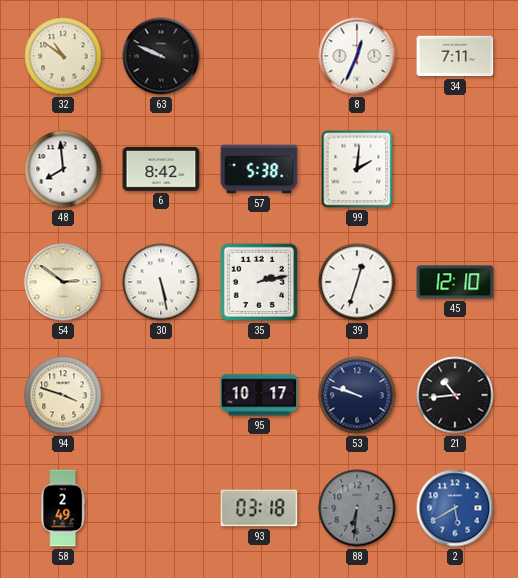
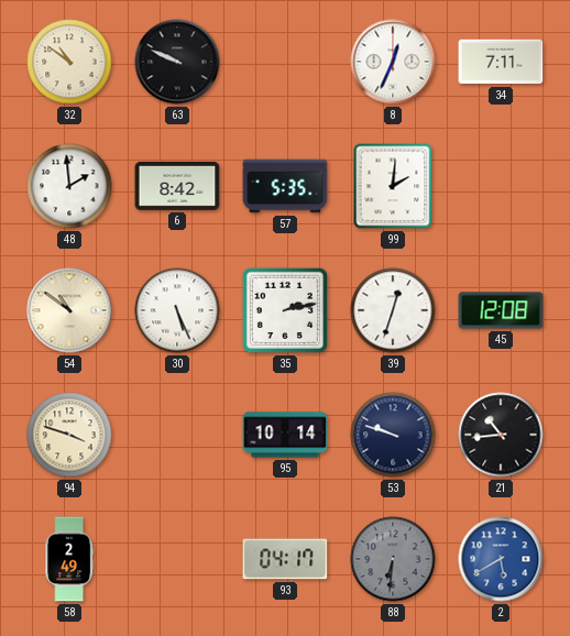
48: 7:59 -> 1:59 (69, 186)
57: 5:38 -> 5:35 (285, 186)
54: 2:51 -> 10:51 (69, 310)
30: 5:28 -> 5:26 (177, 310)
45: 12:10 -> 12:08 (501, 310)
95: 10:17 -> 10:14 (285, 435)
93: 03:18 -> 04:17 (285, 559)
